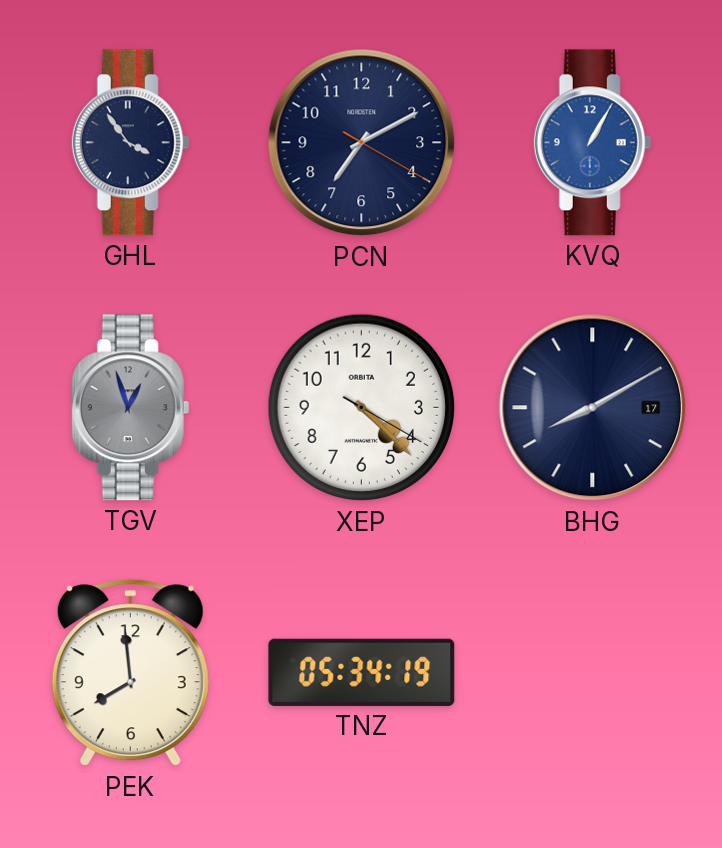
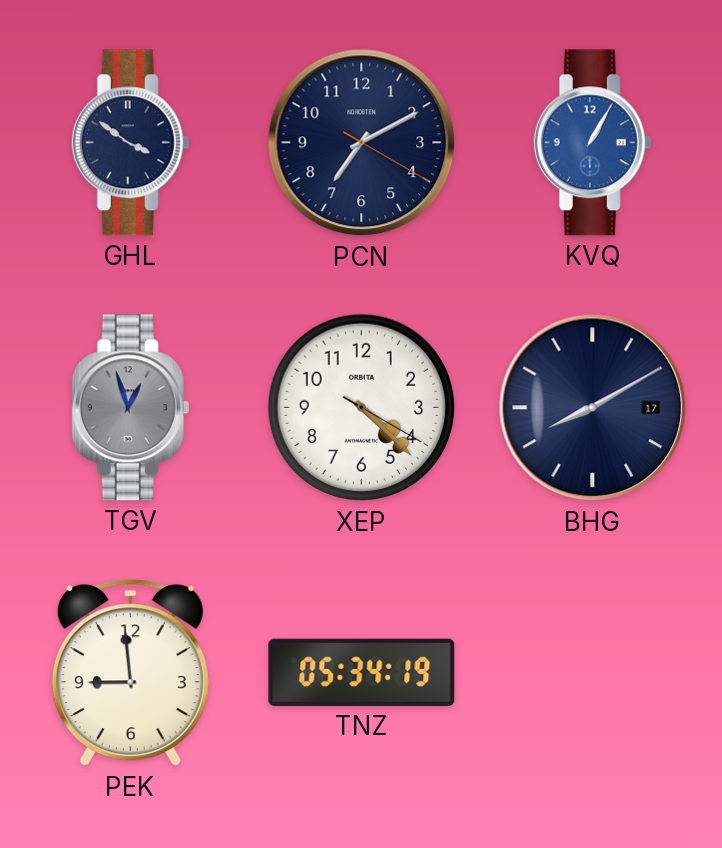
GHL: 3:54 -> 3:51 (131, 143)
PEK: 7:59 -> 8:59 (130, 673)
